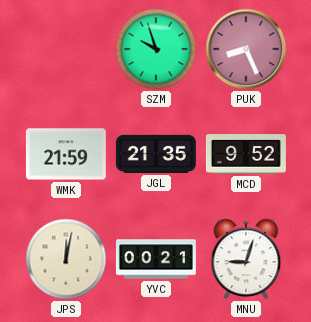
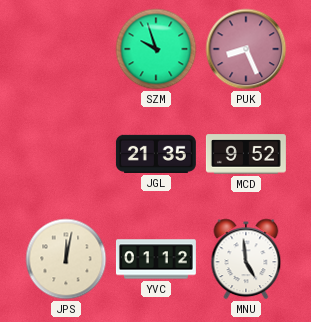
WMK: 21:59 -> none (66, 154)
YVC: 00:21 -> 01:12 (156, 259)
MNU: 9:03 -> 4:59 (246, 259)
